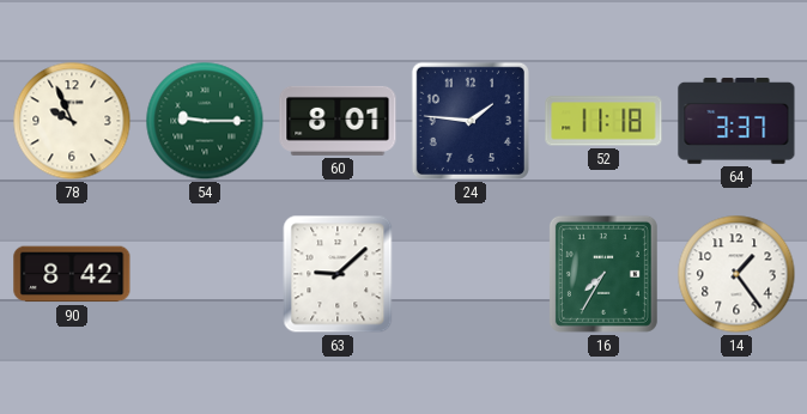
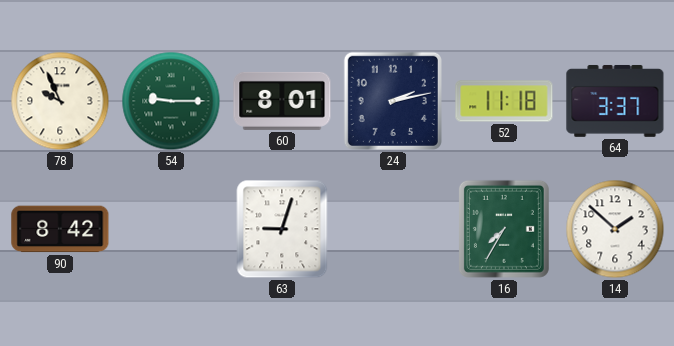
24: 1:46 -> 2:13 (393, 101)
63: 9:08 -> 9:03 (282, 229)
14: 1:24 -> 1:52 (615, 229)
